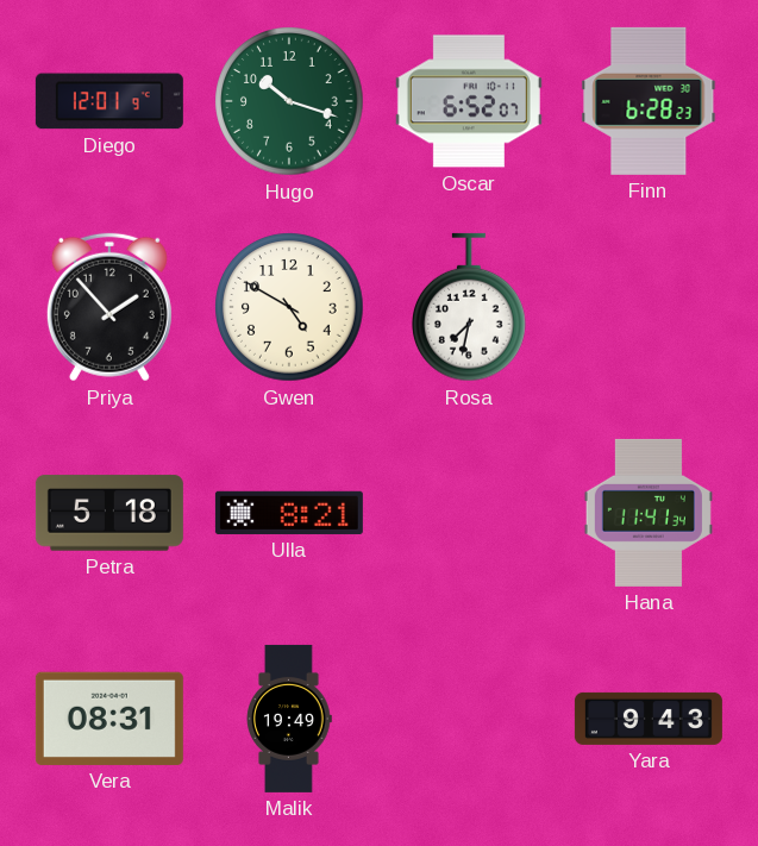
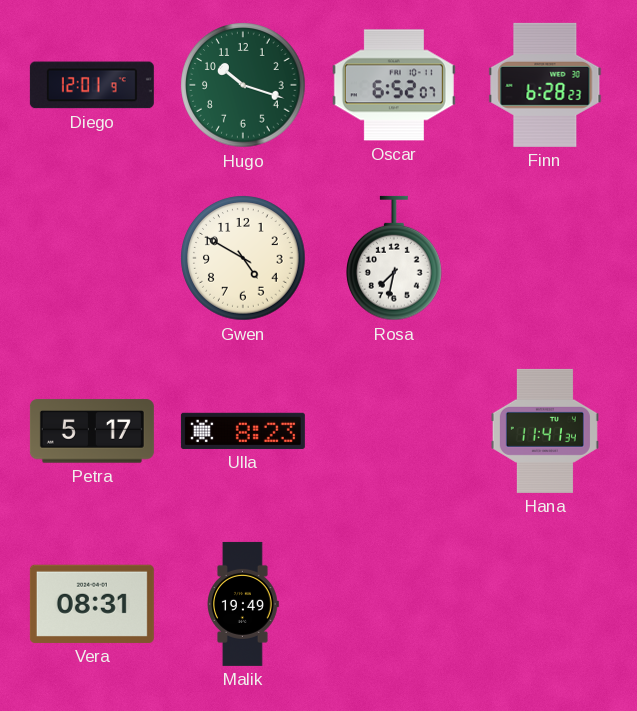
Priya: 1:53 -> none (109, 307)
Petra: 5:18 -> 5:17 (92, 431)
Ulla: 8:21 -> 8:23 (243, 431)
Yara: 9:43 -> none (649, 719)
